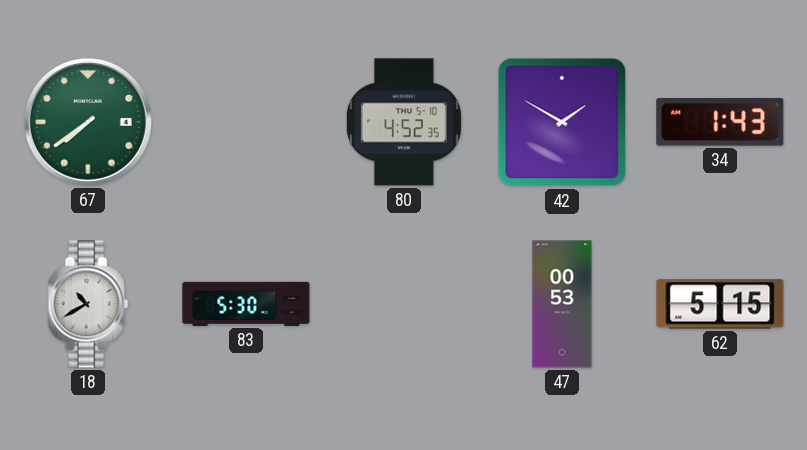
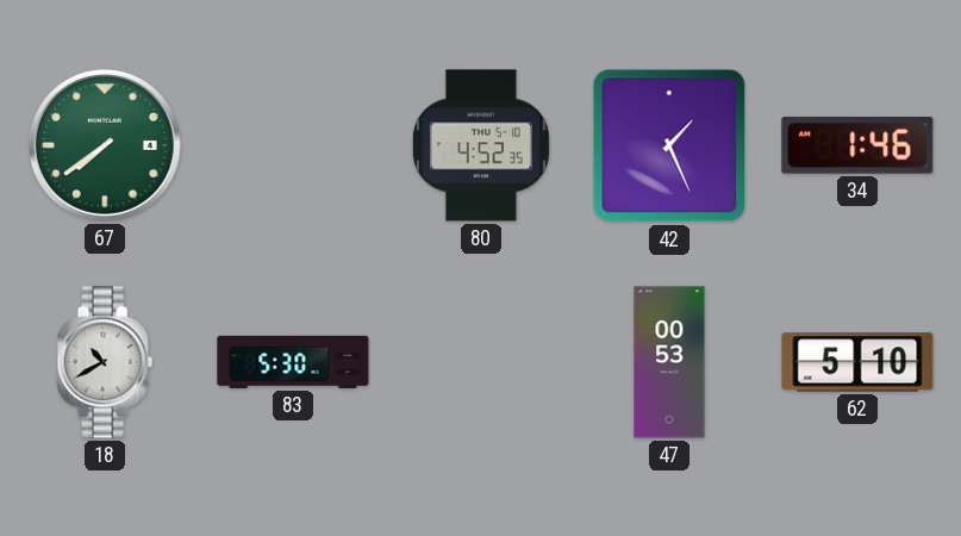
42: 1:50 -> 1:26 (669, 145)
34: 1:43 -> 1:46 (857, 145)
62: 5:15 -> 5:10 (857, 362)
